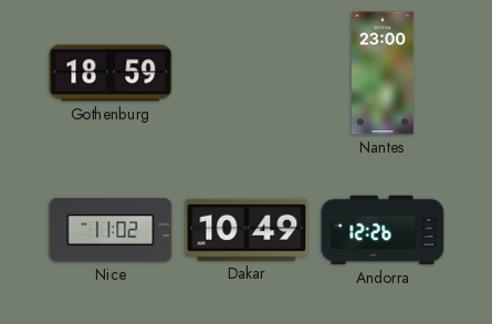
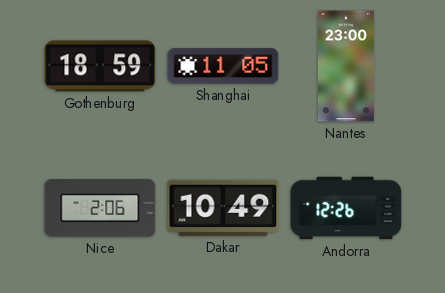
Shanghai: none -> 11:05 (223, 66)
Nice: 11:02 -> 2:06 (100, 208)
